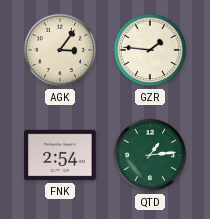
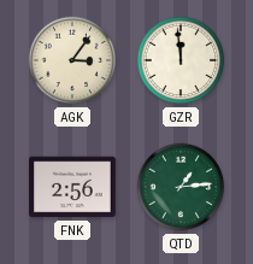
GZR: 1:46 -> 11:59 (181, 60)
FNK: 2:54 -> 2:56 (73, 187)
